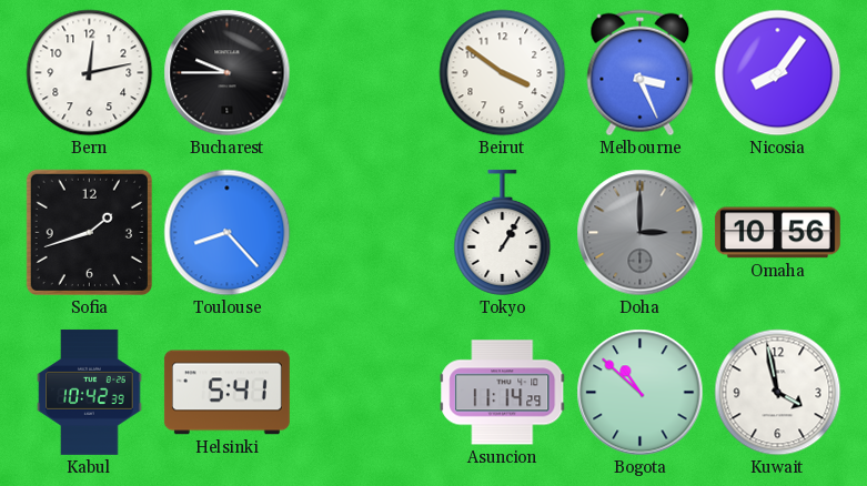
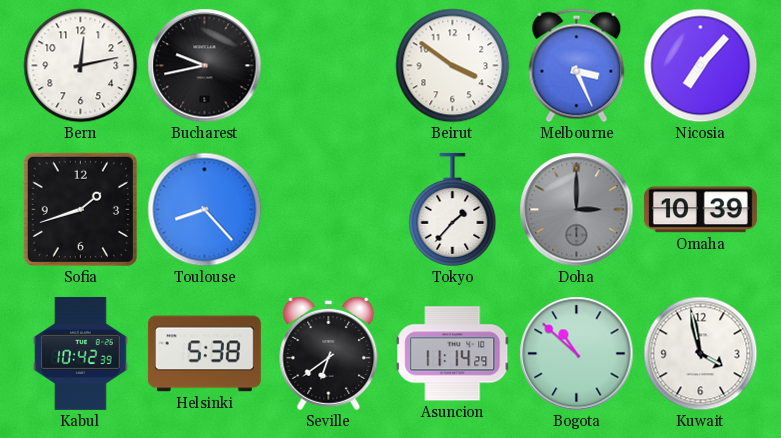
Bucharest: 9:45 -> 9:43 (205, 66)
Nicosia: 8:06 -> 7:07 (701, 66)
Tokyo: 1:05 -> 1:37 (453, 209)
Omaha: 10:56 -> 10:39 (700, 210)
Helsinki: 5:41 -> 5:38 (204, 354)
Seville: none -> 6:39 (329, 353)
